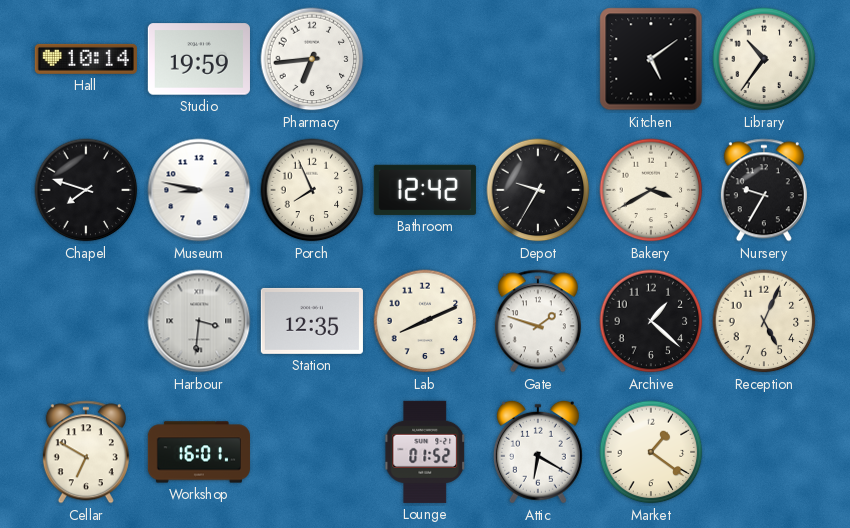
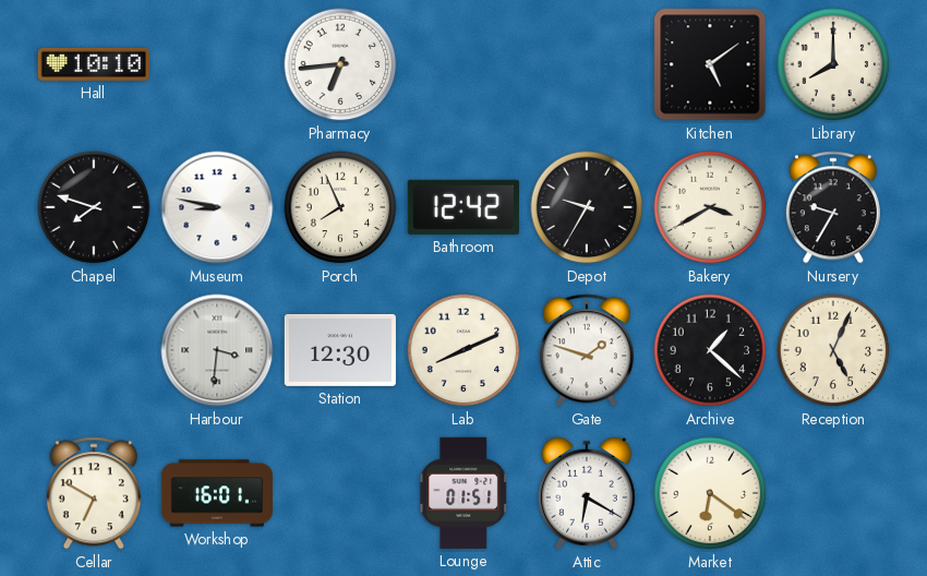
Hall: 10:14 -> 10:10 (94, 64)
Studio: 19:59 -> none (199, 59)
Library: 10:36 -> 8:00 (833, 64)
Station: 12:35 -> 12:30 (340, 350)
Lounge: 01:52 -> 01:51 (463, 493)
Market: 1:21 -> 6:21 (710, 493)
